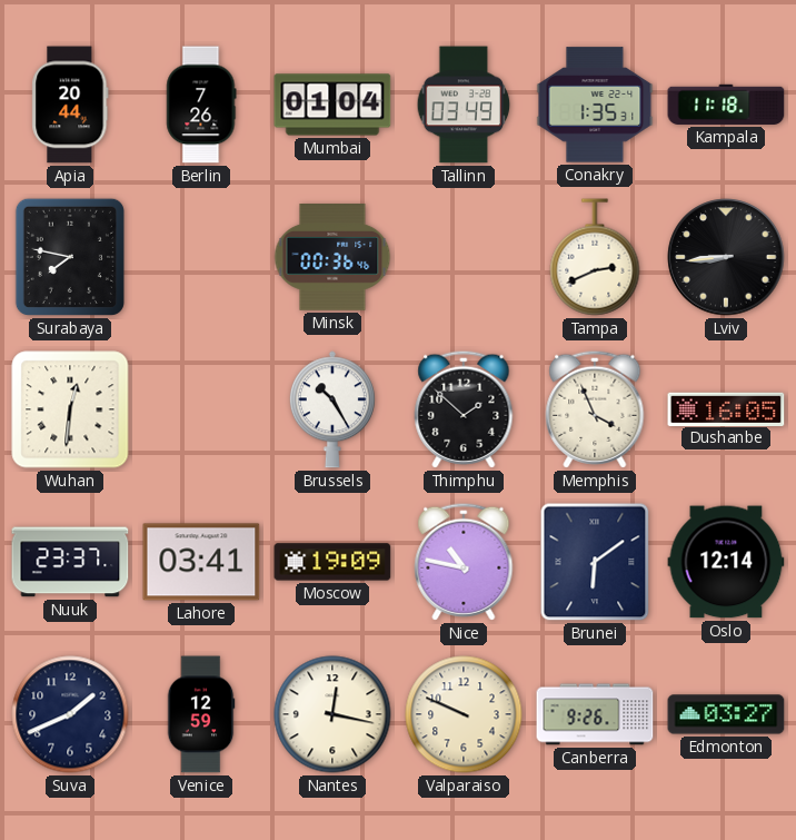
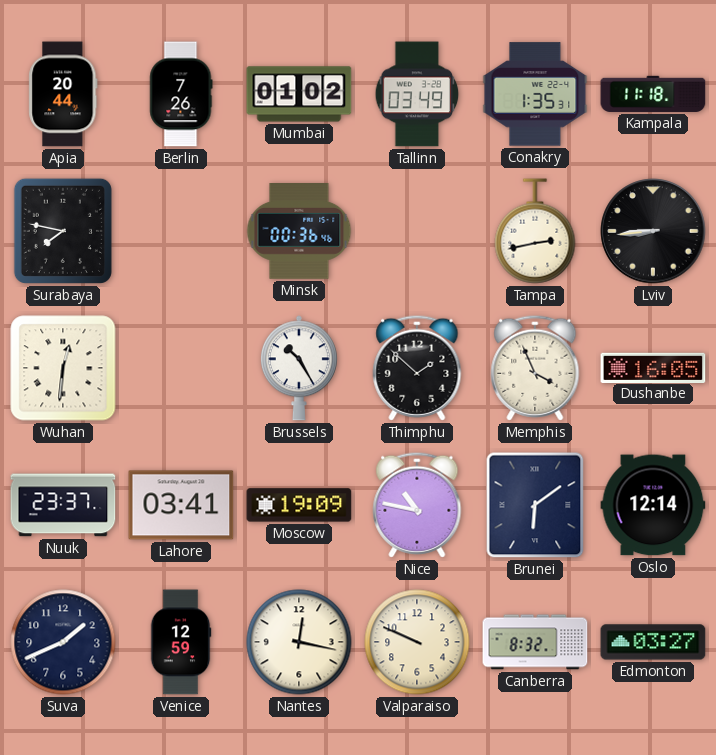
Mumbai: 01:04 -> 01:02 (299, 94)
Tampa: 2:41 -> 2:43 (535, 231)
Canberra: 9:26 -> 8:32 (535, 642)
